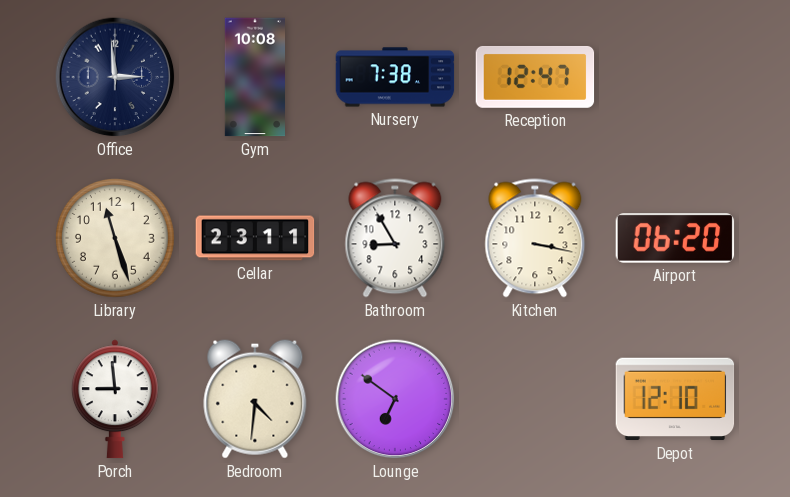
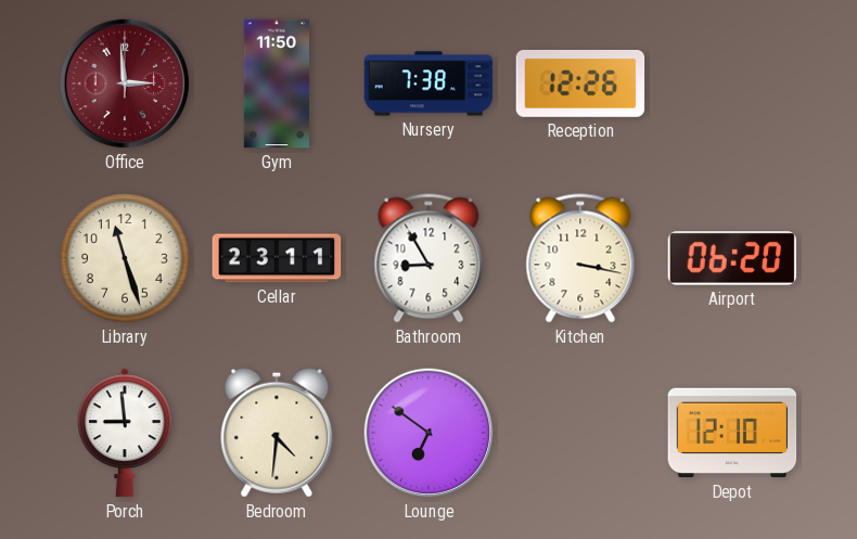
Office dial: navy -> burgundy (125, 84)
Gym: 10:08 -> 11:50 (276, 84)
Reception: 12:47 -> 12:26 (580, 84)
